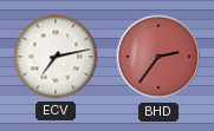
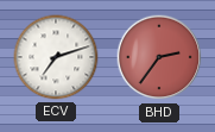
ECV: 7:13 -> 7:12 (56, 57)
